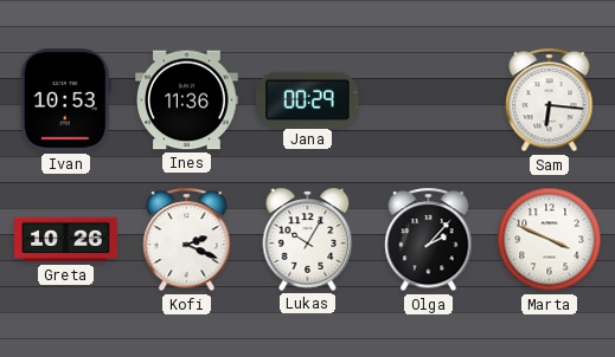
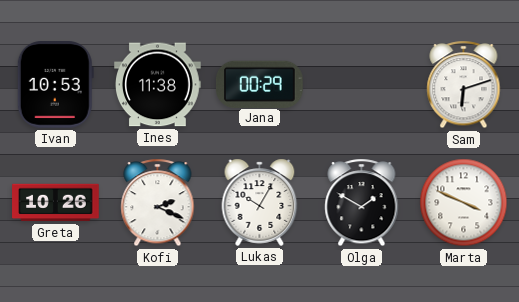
Ines: 11:36 -> 11:38 (158, 85)
Sam: 6:16 -> 6:12 (464, 85)
Olga: 2:07 -> 1:50 (362, 203)
